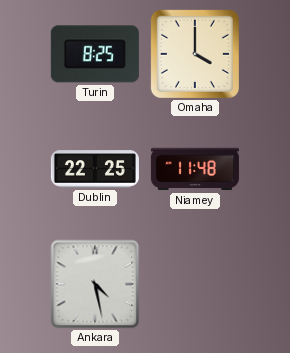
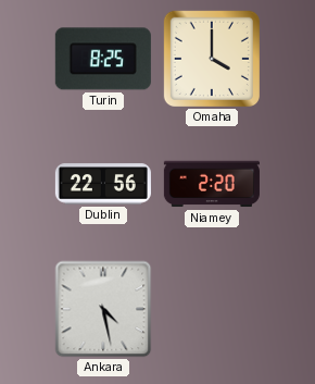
Dublin: 22:25 -> 22:56 (103, 184)
Niamey: 11:48 -> 2:20 (212, 184)
